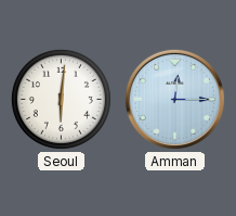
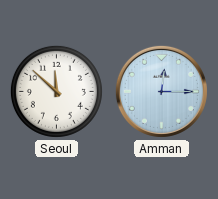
Seoul: 6:01 -> 11:52 (56, 91)
